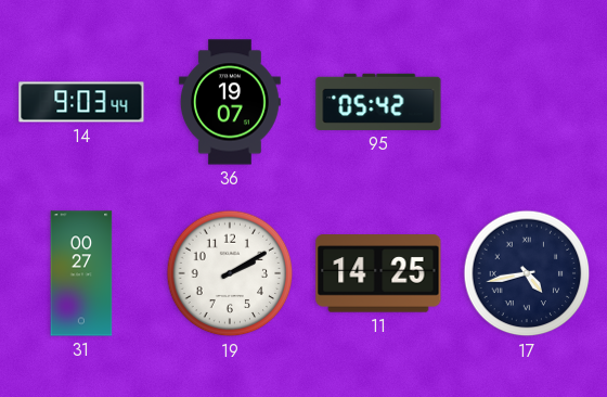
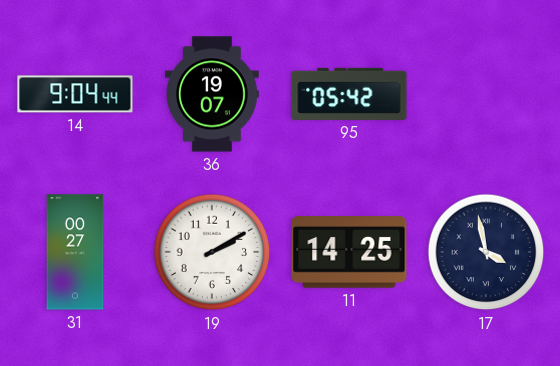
14: 9:03 -> 9:04 (75, 94)
17: 4:43 -> 3:58 (486, 252)
